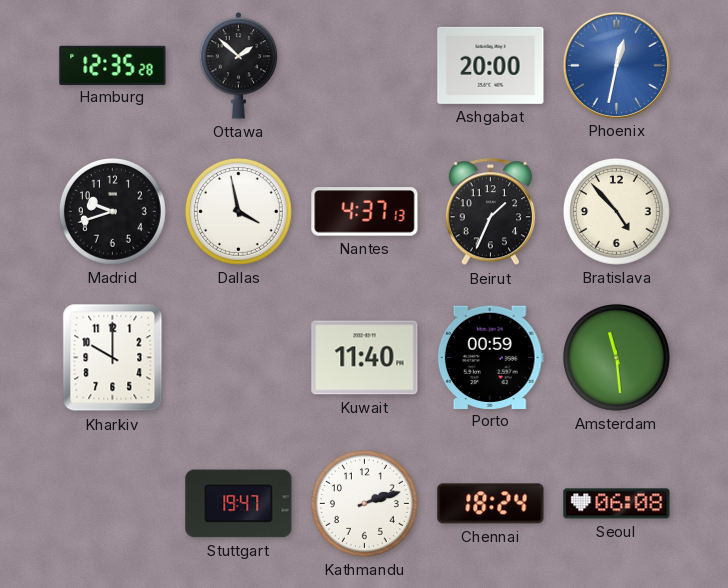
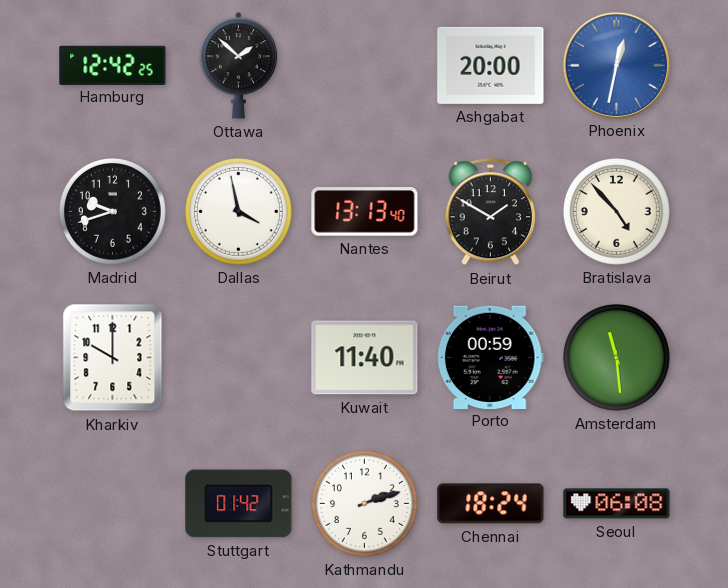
Hamburg: 12:35 -> 12:42 (113, 65)
Nantes: 4:37 -> 13:13 (365, 212)
Beirut: 1:34 -> 1:50 (490, 212)
Stuttgart: 19:47 -> 01:42 (239, 504)
